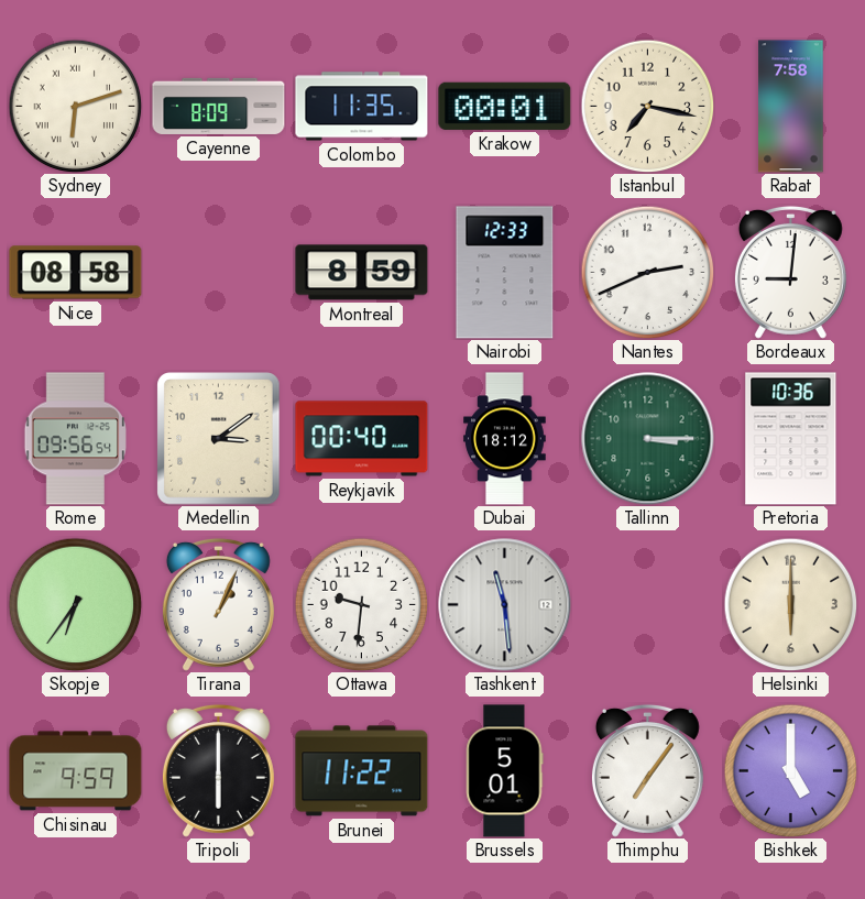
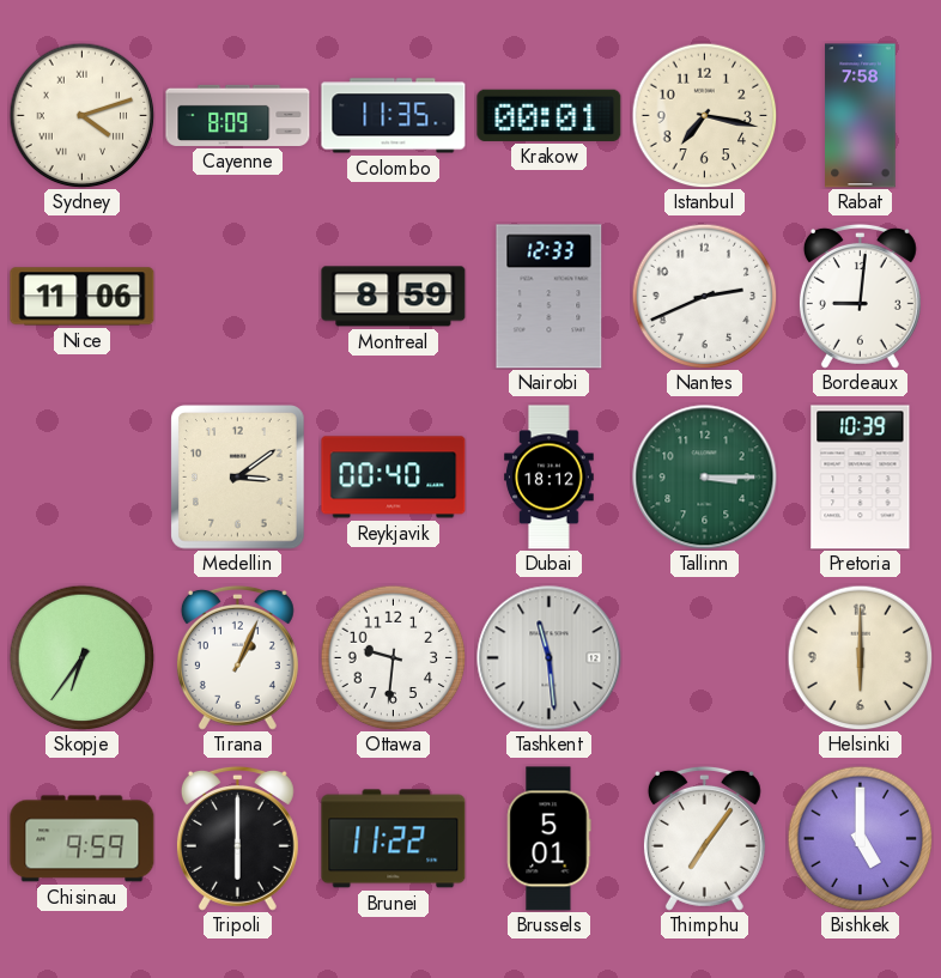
Sydney: 6:12 -> 4:12 (81, 115)
Nice: 08:58 -> 11:06 (83, 297)
Rome: 09:56 -> none (76, 439)
Pretoria: 10:36 -> 10:39 (861, 478)
